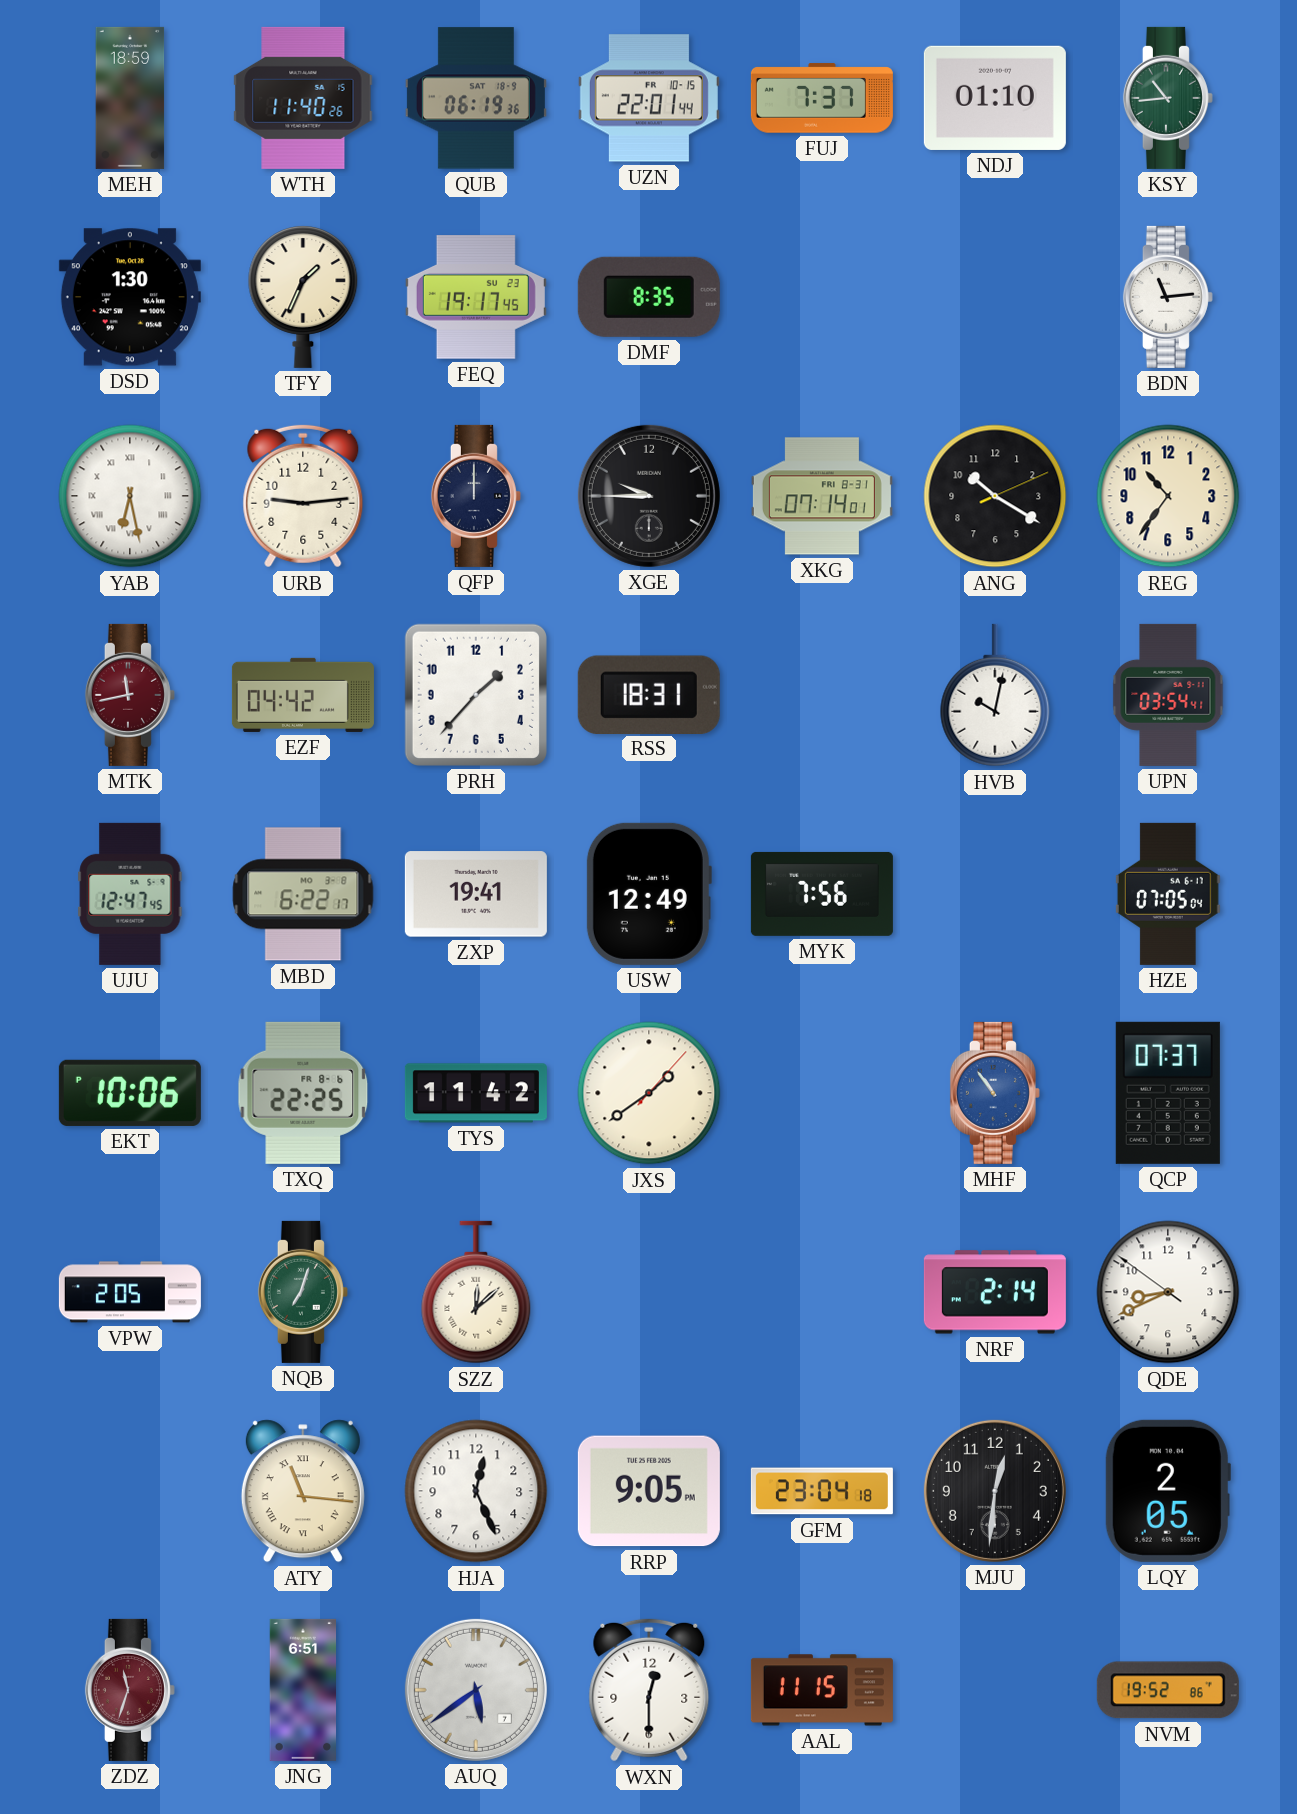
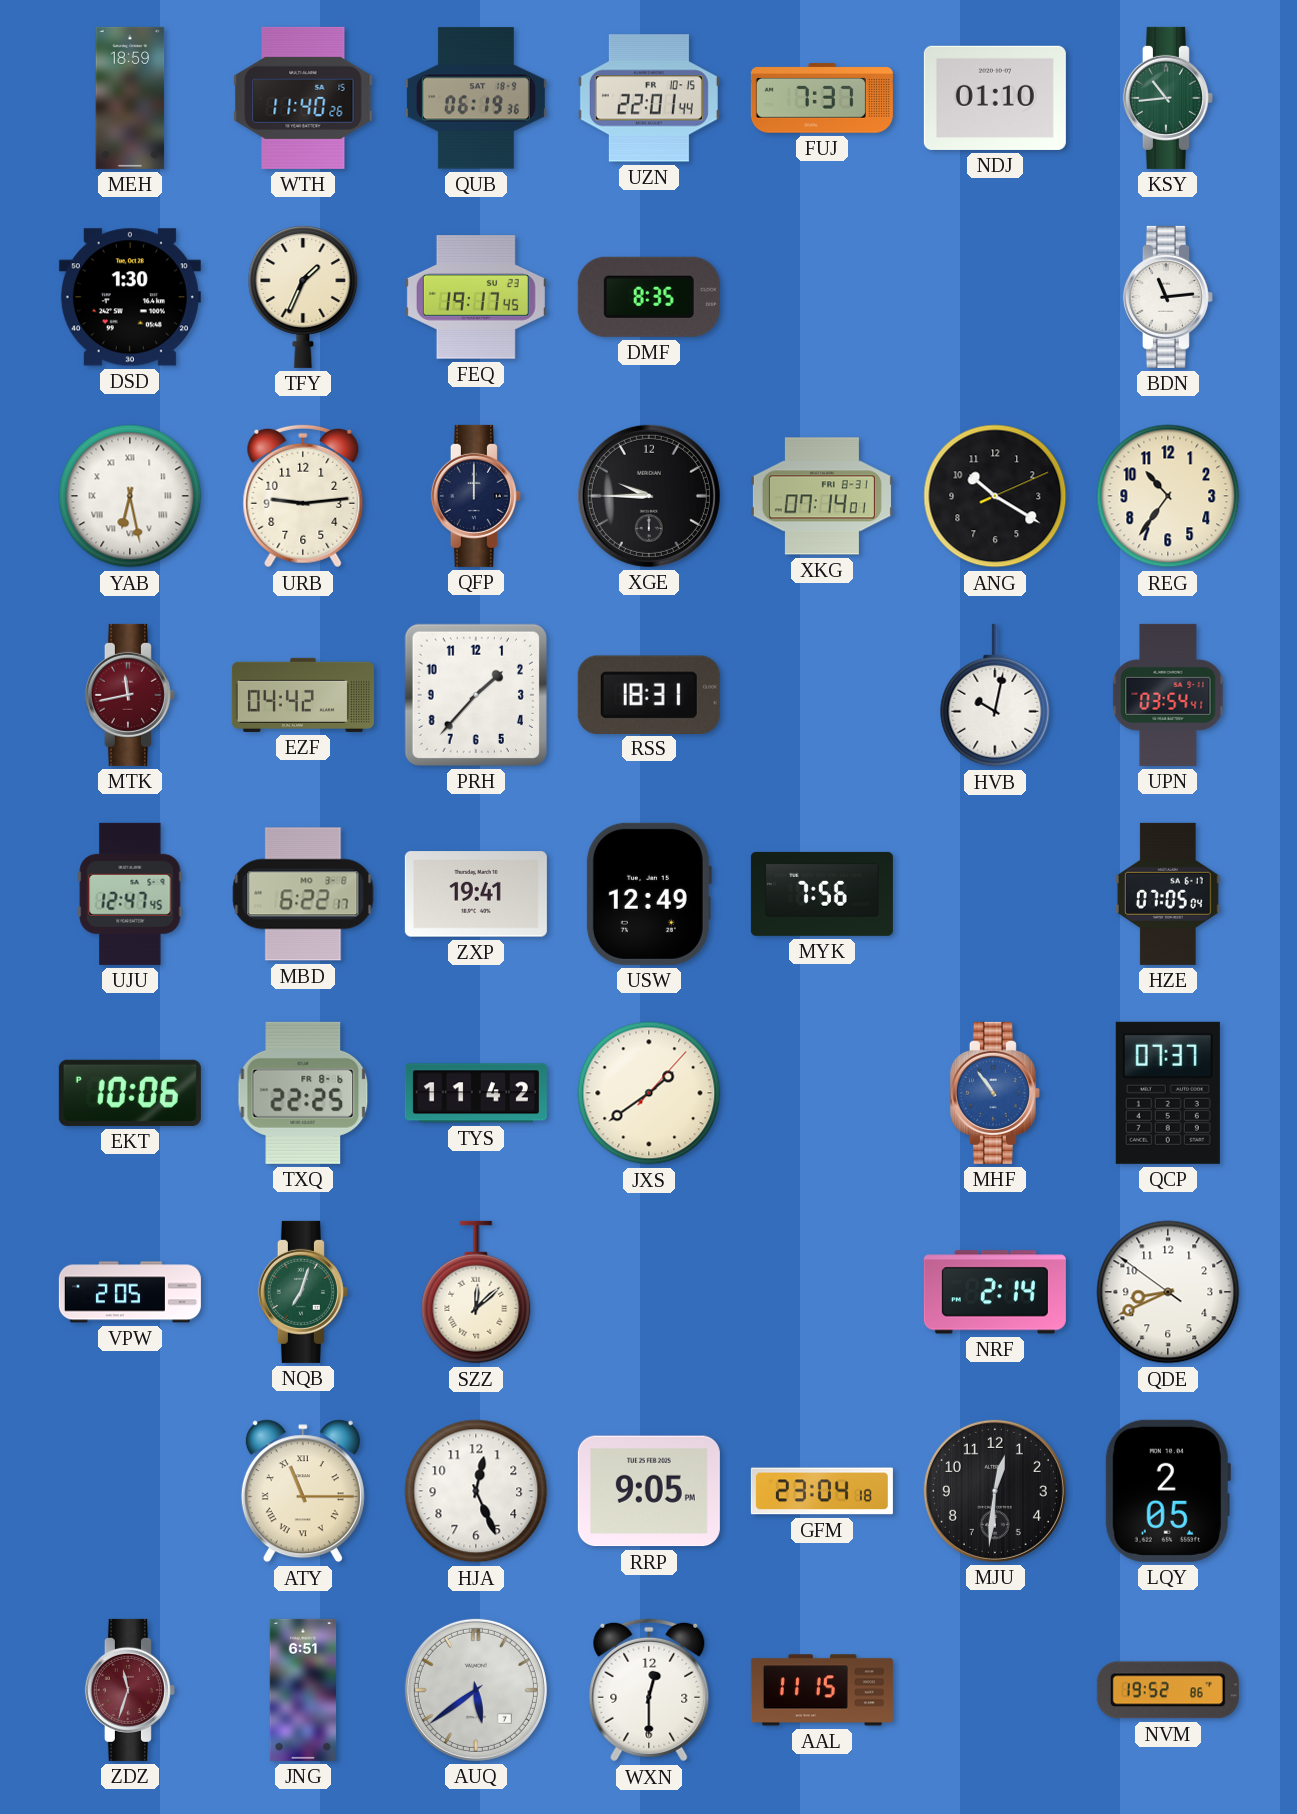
ATY: 11:16 -> 11:15 (303, 1491)
